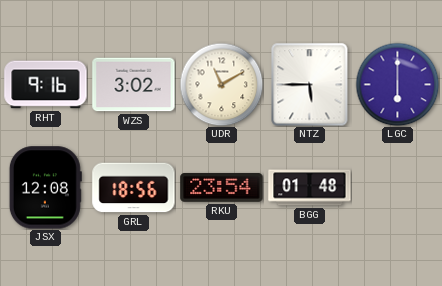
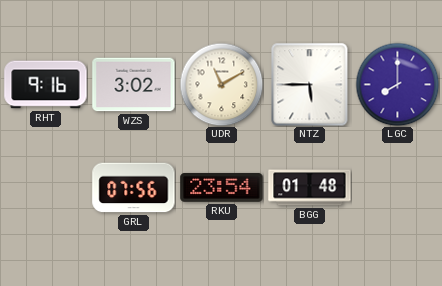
LGC: 6:00 -> 8:00 (397, 84)
JSX: 12:08 -> none (45, 188)
GRL: 18:56 -> 07:56 (134, 188)
